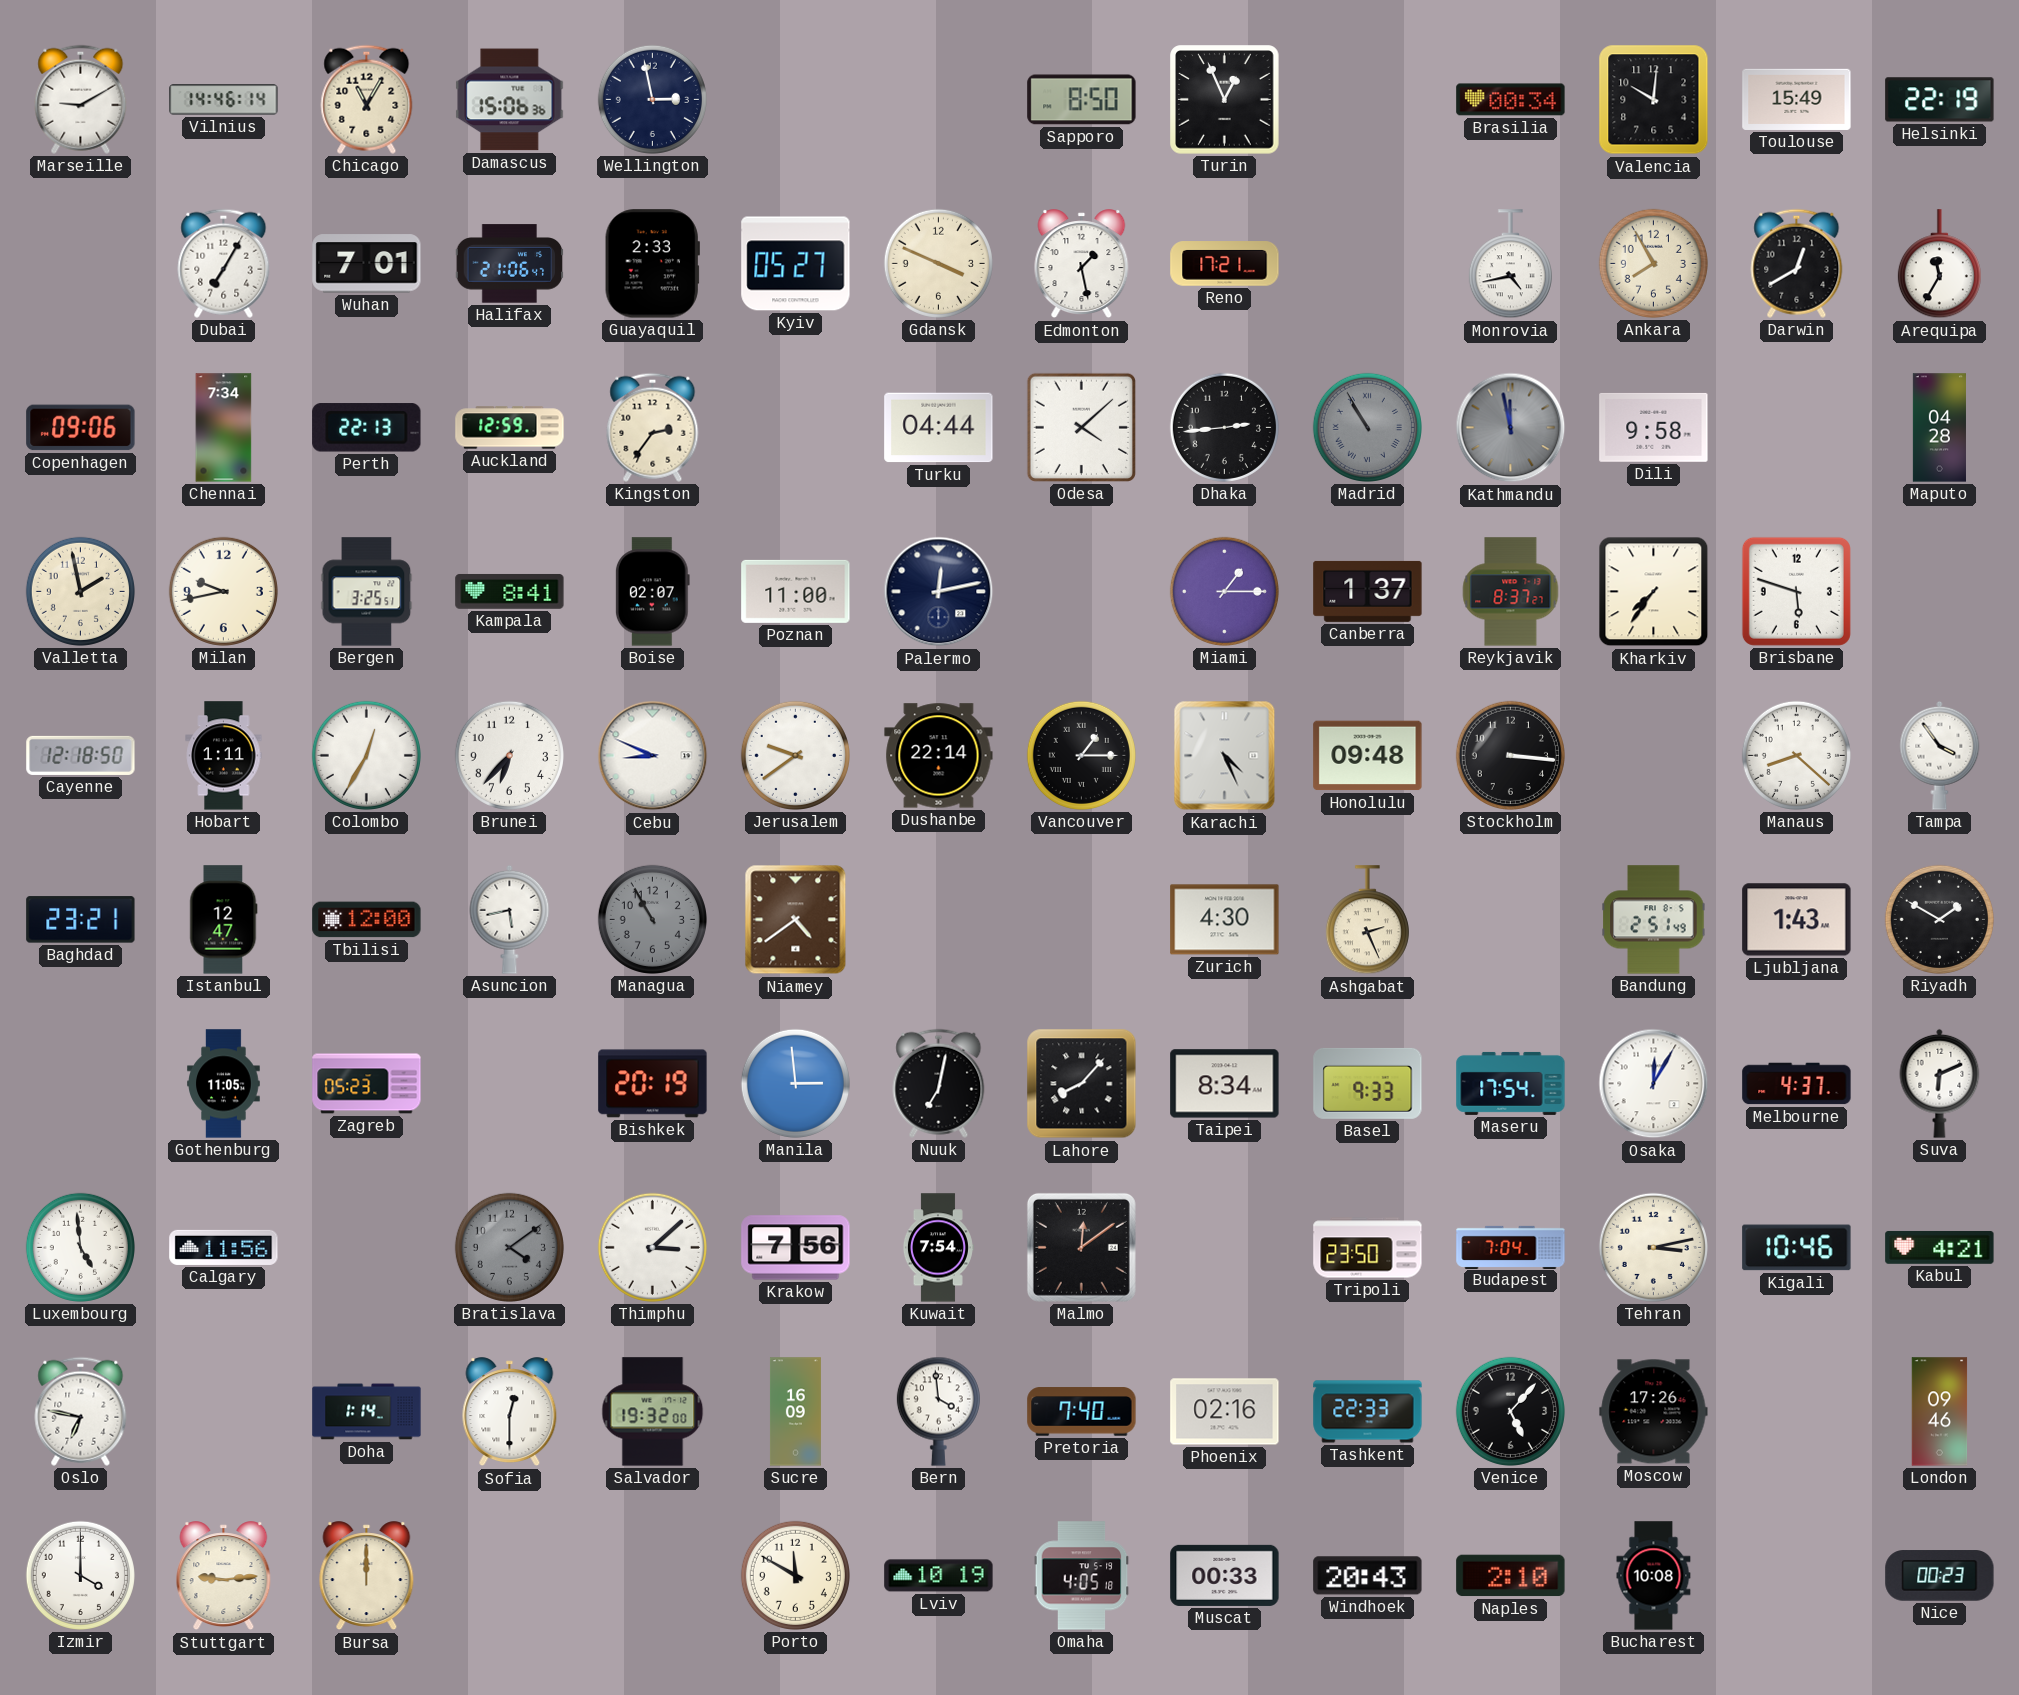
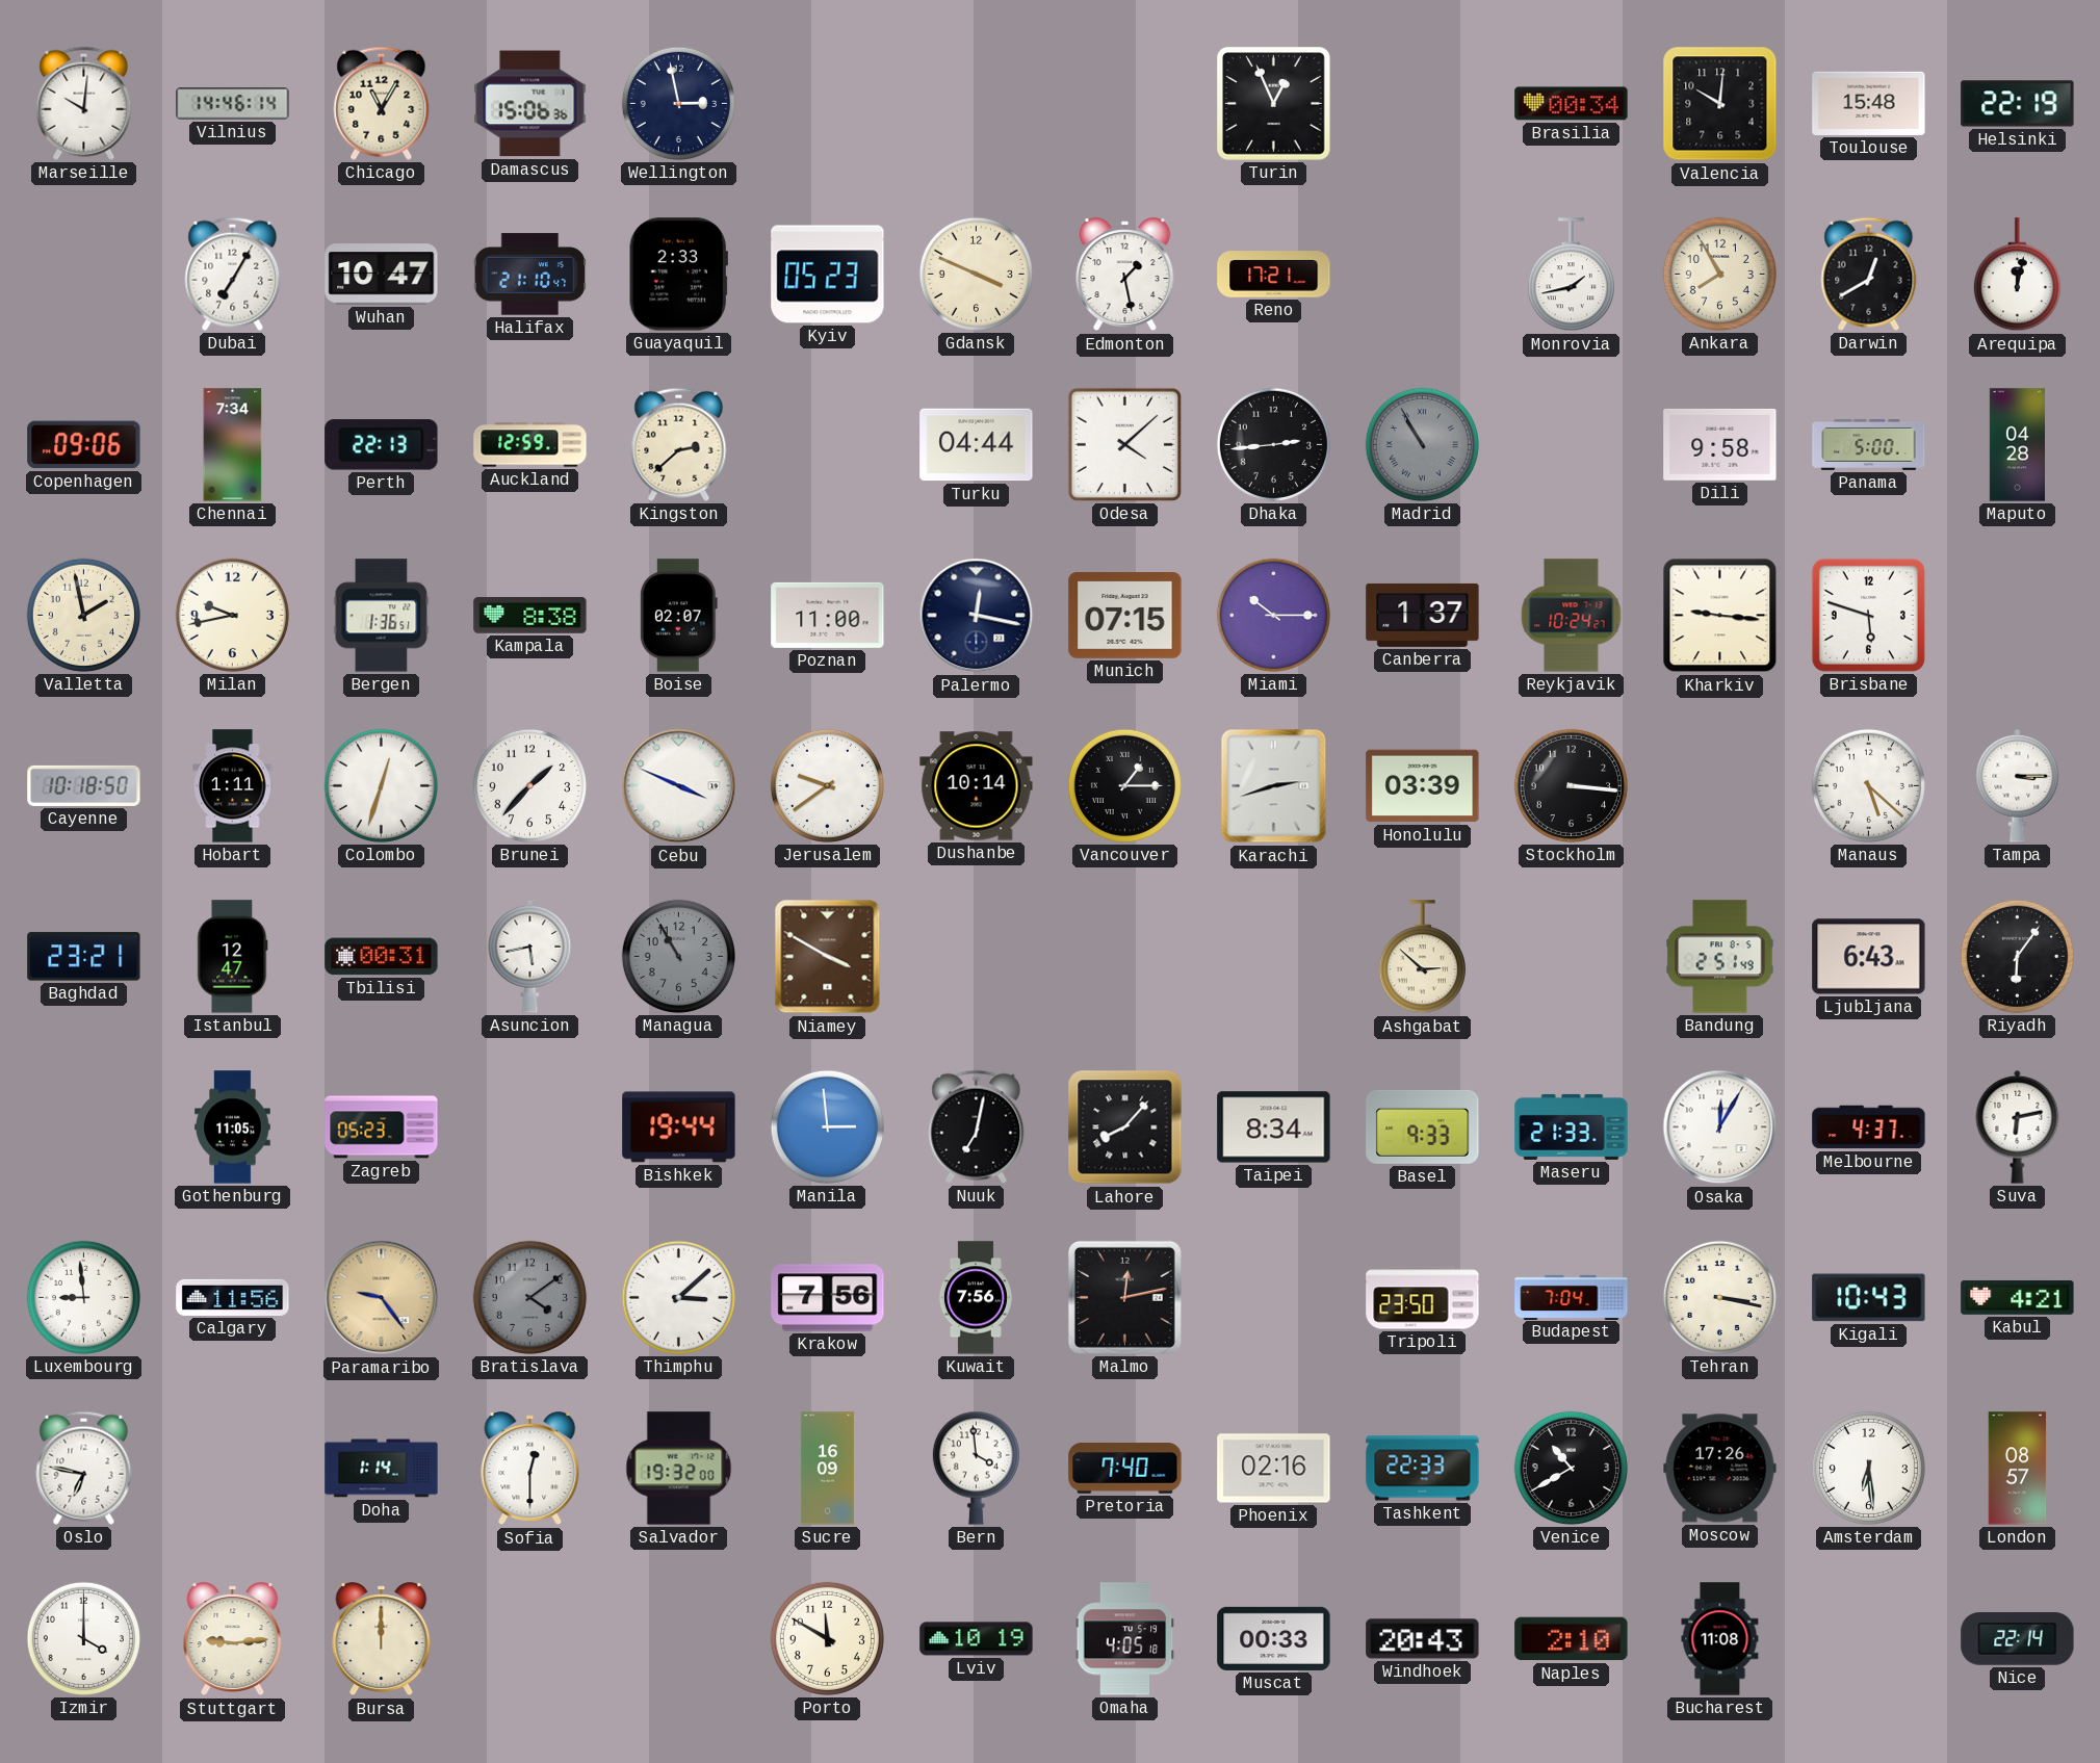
Marseille: 9:10 -> 10:01 (84, 103)
Sapporo: 8:50 -> none (1082, 100)
Toulouse: 15:49 -> 15:48 (1869, 103)
Wuhan: 7:01 -> 10:47 (382, 275)
Halifax: 21:06 -> 21:10 (530, 275)
Kyiv: 05:27 -> 05:23 (828, 275)
Monrovia: 4:43 -> 1:43 (1571, 275)
Arequipa: 11:35 -> 12:02 (2017, 275)
Kingston: 2:36 -> 2:38 (679, 444)
Kathmandu: 11:58 -> none (1511, 428)
Panama: none -> 5:00 (1869, 444)
Bergen: 3:25 -> 1:36 (382, 616)
Kampala: 8:41 -> 8:38 (530, 615)
Palermo: 12:13 -> 12:17 (977, 616)
Munich: none -> 07:15 (1125, 616)
Miami: 1:15 -> 10:15 (1273, 615)
Reykjavik: 8:37 -> 10:24 (1572, 616)
Kharkiv: 7:36 -> 9:16 (1720, 616)
Cayenne: 12:18 -> 10:18 (84, 785)
Colombo: 12:35 -> 12:33 (381, 785)
Brunei: 6:37 -> 1:37 (529, 785)
Cebu: 8:49 -> 3:49 (679, 786)
Dushanbe: 22:14 -> 10:14 (977, 786)
Karachi: 4:26 -> 2:42 (1274, 786)
Honolulu: 09:48 -> 03:39 (1423, 786)
Manaus: 8:22 -> 5:22 (1868, 785)
Tampa: 3:54 -> 3:15 (2018, 785)
Tbilisi: 12:00 -> 00:31 (382, 957)
Niamey: 4:39 -> 3:50 (828, 957)
Zurich: 4:30 -> none (1225, 920)
Ashgabat: 2:26 -> 2:52 (1422, 957)
Ljubljana: 1:43 -> 6:43 (1869, 957)
Riyadh: 1:50 -> 6:06 (2017, 956)
Bishkek: 20:19 -> 19:44 (679, 1127)
Maseru: 17:54 -> 21:33 (1572, 1126)
Suva: 6:11 -> 6:13 (2018, 1126)
Luxembourg: 4:59 -> 8:59 (83, 1297)
Paramaribo: none -> 9:24 (382, 1298)
Kuwait: 7:54 -> 7:56 (976, 1298)
Malmo: 12:09 -> 12:13 (1124, 1297)
Tehran: 3:13 -> 3:17 (1719, 1297)
Kigali: 10:46 -> 10:43 (1869, 1298)
Venice: 5:07 -> 10:40 (1571, 1468)
Amsterdam: none -> 6:29 (1868, 1468)
London: 09:46 -> 08:57 (2018, 1469)
Bucharest: 10:08 -> 11:08 (1720, 1639)
Nice: 00:23 -> 22:14 (2018, 1639)
